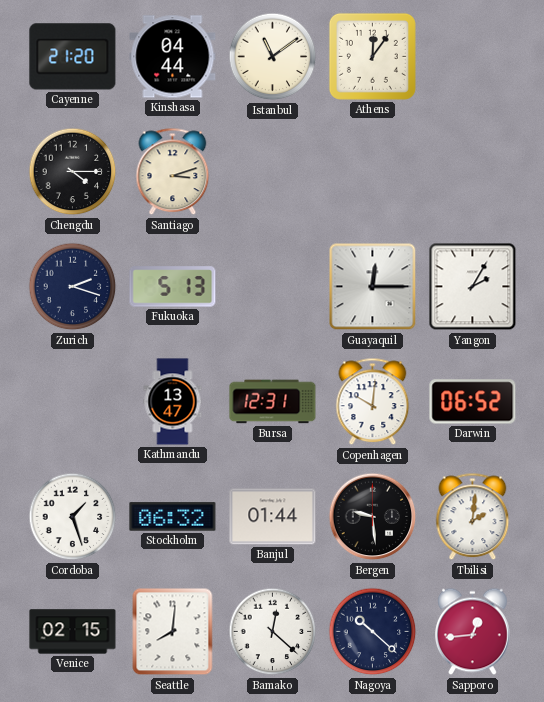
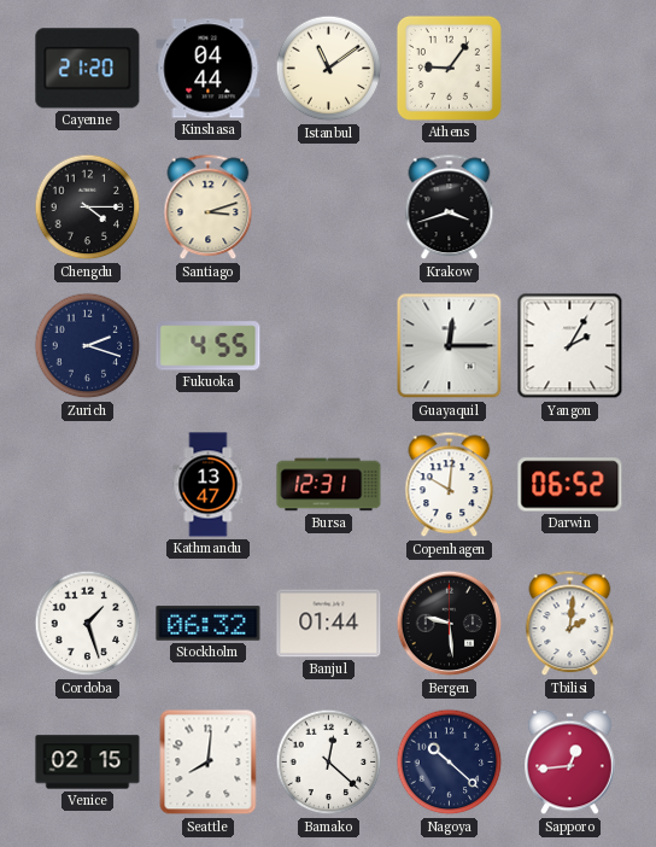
Athens: 12:06 -> 9:06 (449, 68)
Krakow: none -> 3:42 (450, 208)
Fukuoka: 5:13 -> 4:55 (209, 346)
